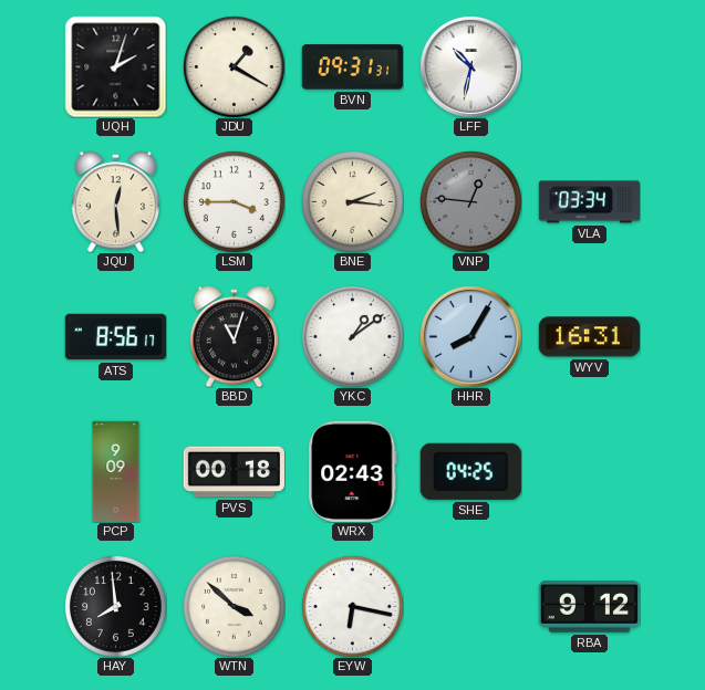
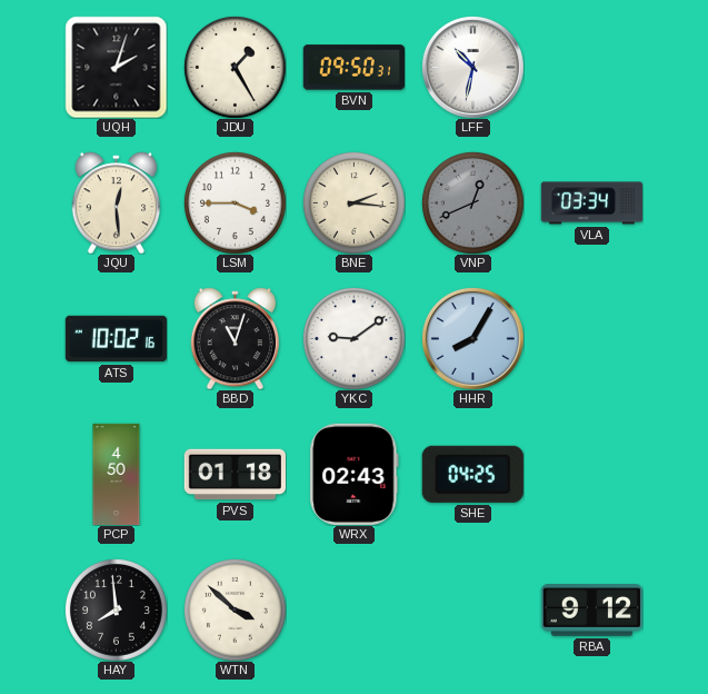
JDU: 1:20 -> 1:25 (235, 67)
BVN: 09:31 -> 09:50 (353, 68)
VNP: 12:46 -> 12:41 (472, 202)
ATS: 8:56 -> 10:02 (116, 339)
YKC: 1:09 -> 9:09 (353, 338)
WYV: 16:31 -> none (589, 337)
PCP: 9:09 -> 4:50 (117, 474)
PVS: 00:18 -> 01:18 (235, 475)
EYW: 6:17 -> none (352, 606)
